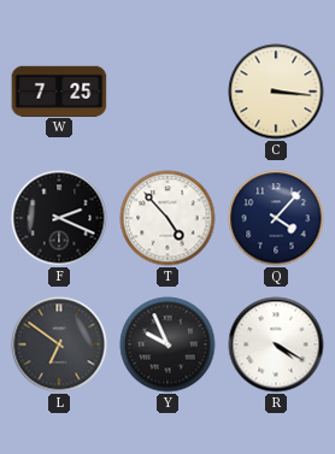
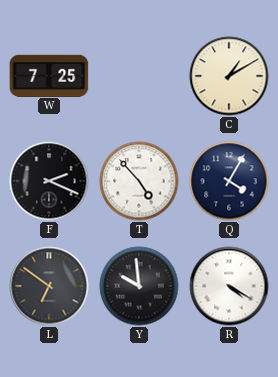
C: 3:16 -> 1:10 (229, 76)
Q: 4:07 -> 4:05 (229, 181)
Y: 9:56 -> 9:59 (139, 286)
